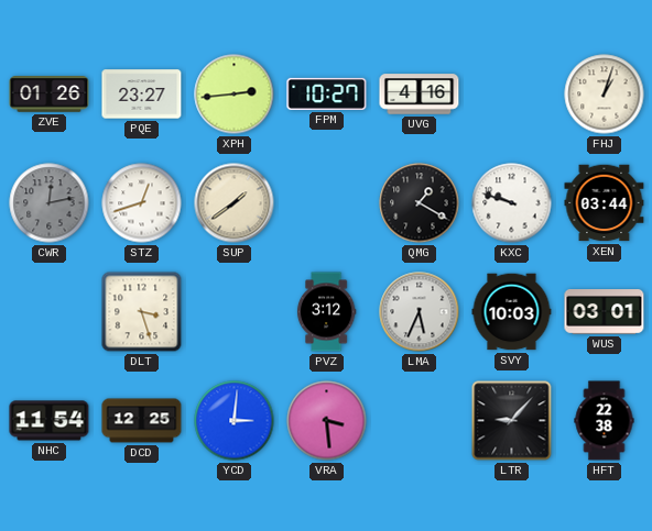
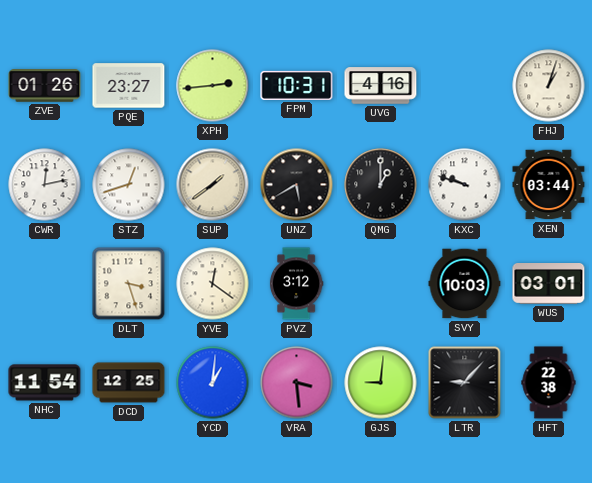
FPM: 10:27 -> 10:31 (297, 85)
CWR dial: grey -> white (45, 185)
UNZ: none -> 5:40 (297, 185)
QMG: 1:20 -> 1:00 (381, 185)
YVE: none -> 12:21 (213, 284)
LMA: 5:34 -> none (420, 312)
YCD: 3:01 -> 1:01 (213, 383)
GJS: none -> 9:01 (381, 383)
